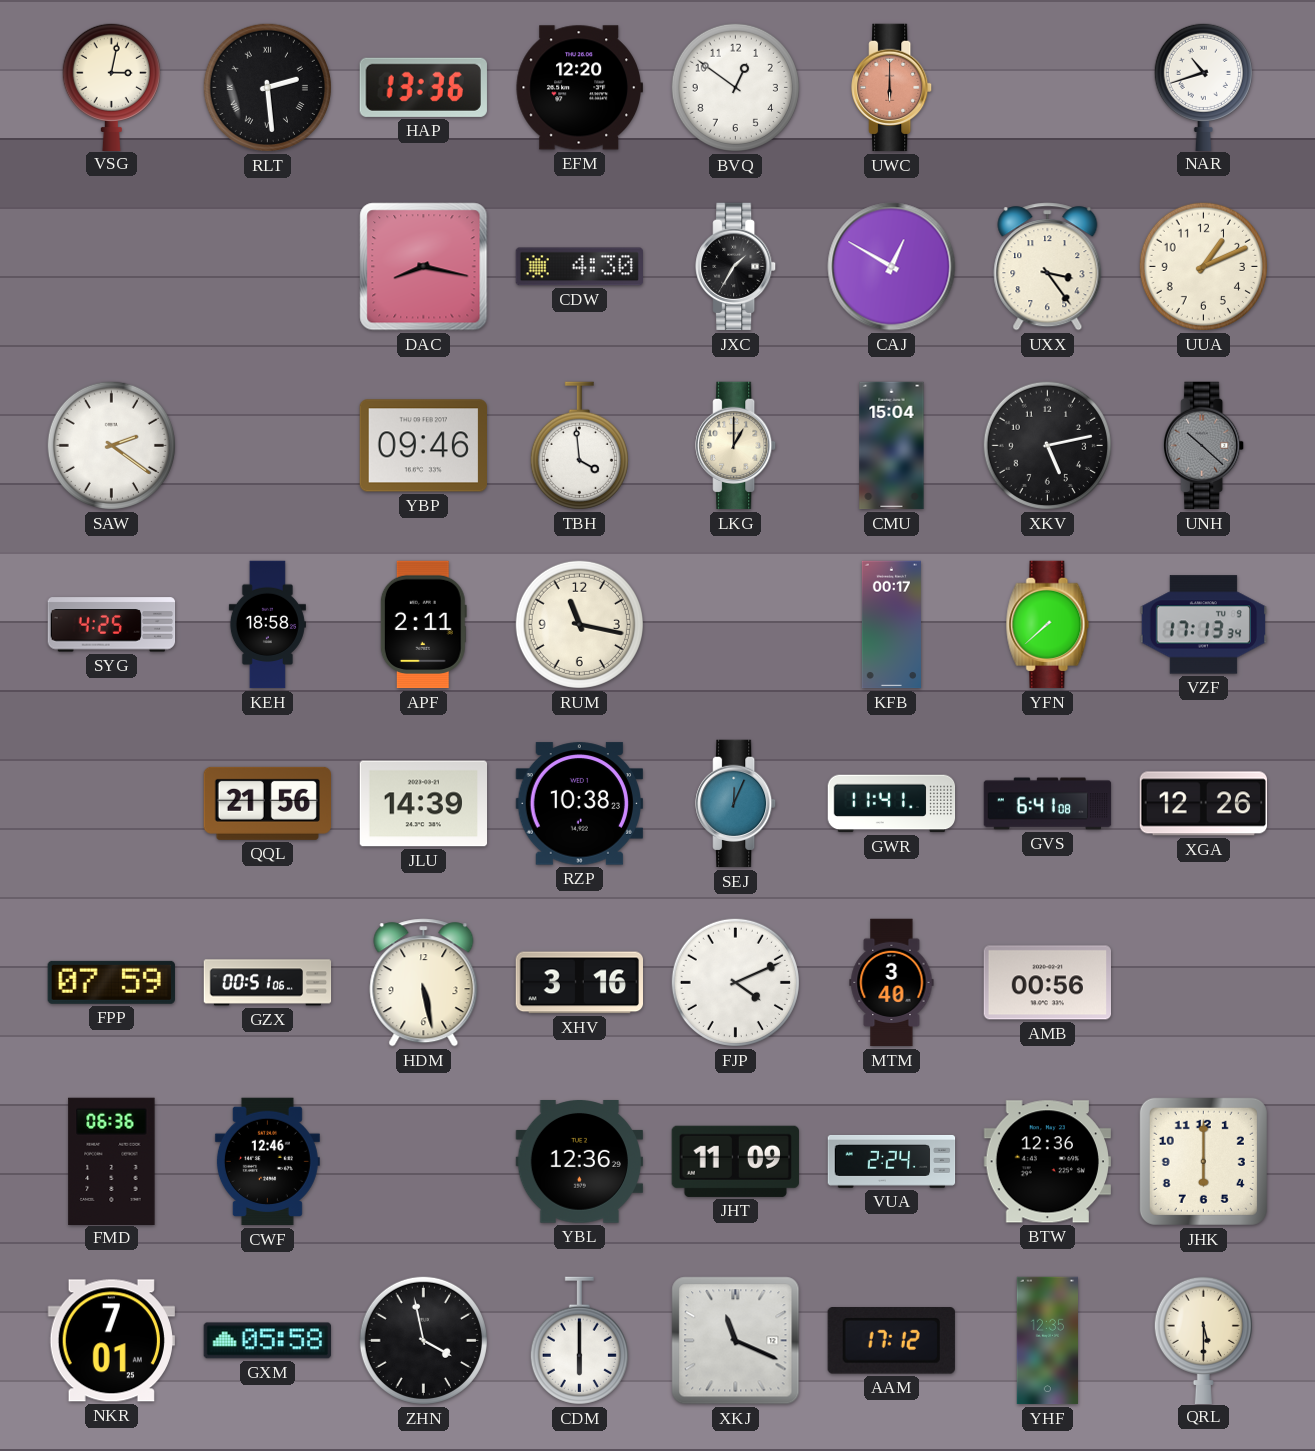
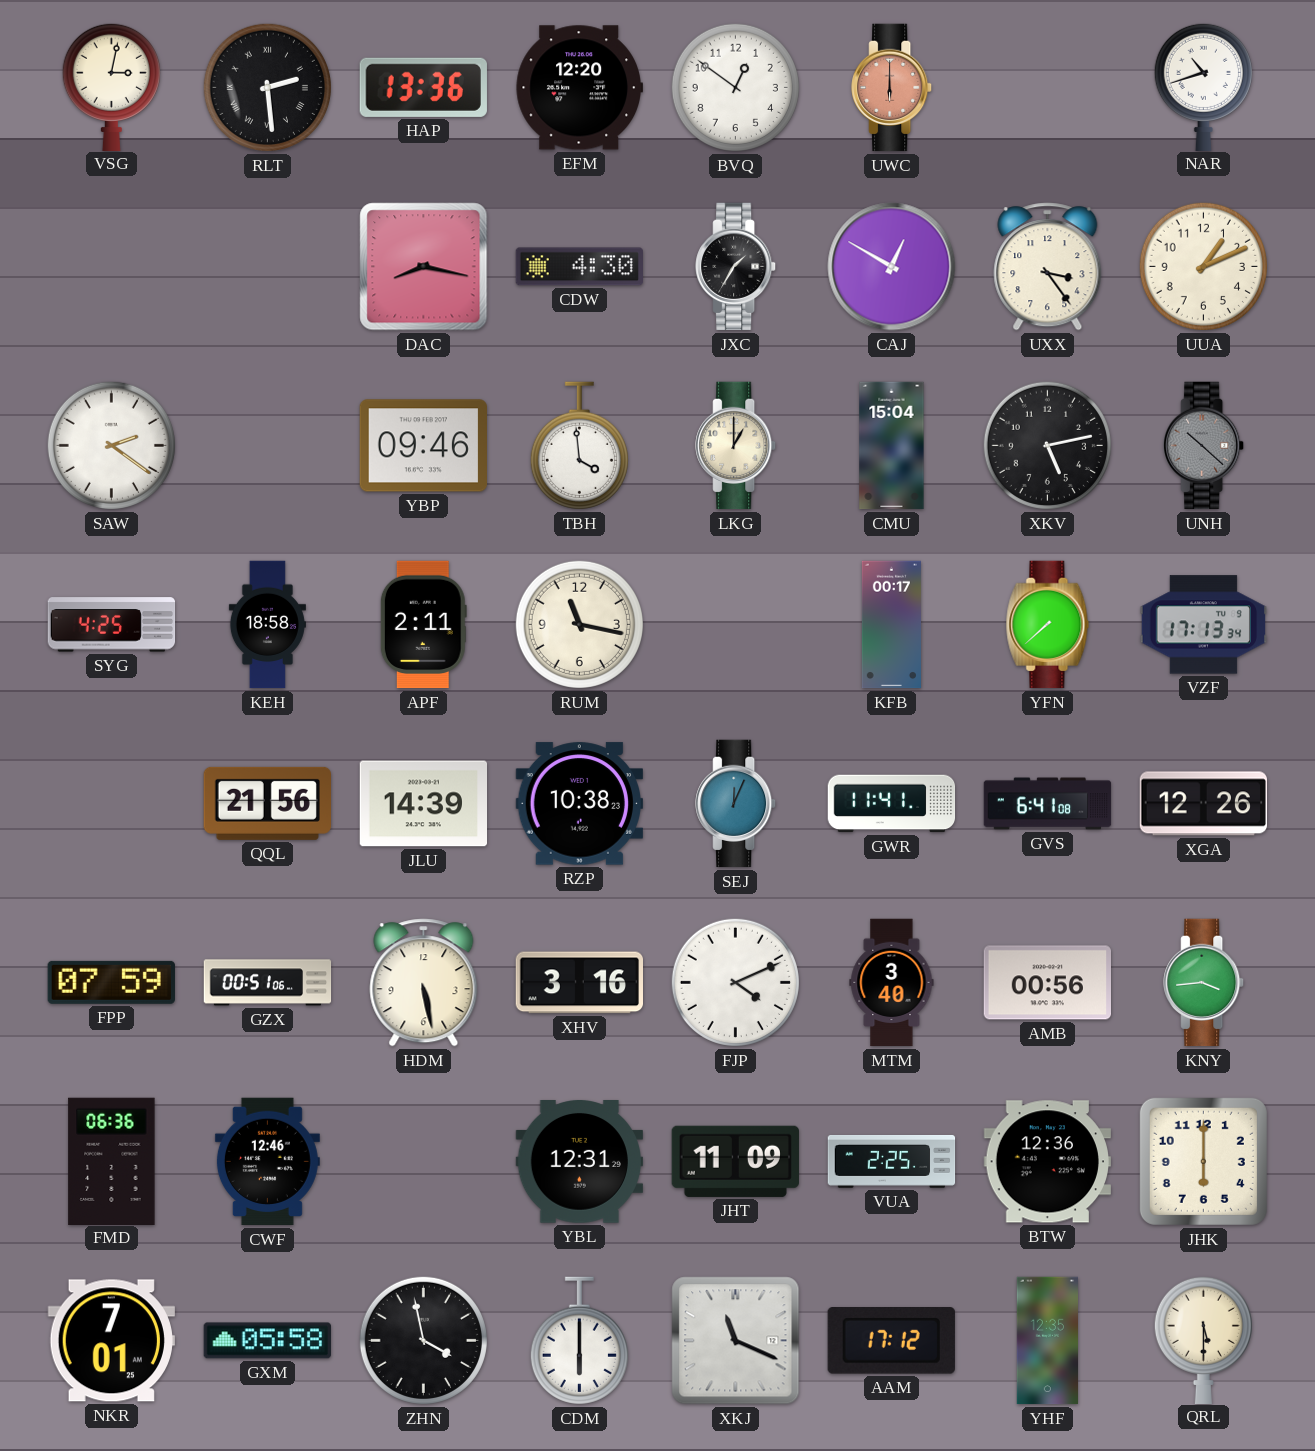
KNY: none -> 3:44 (1204, 983)
YBL: 12:36 -> 12:31 (579, 1162)
VUA: 2:24 -> 2:25 (892, 1162)
